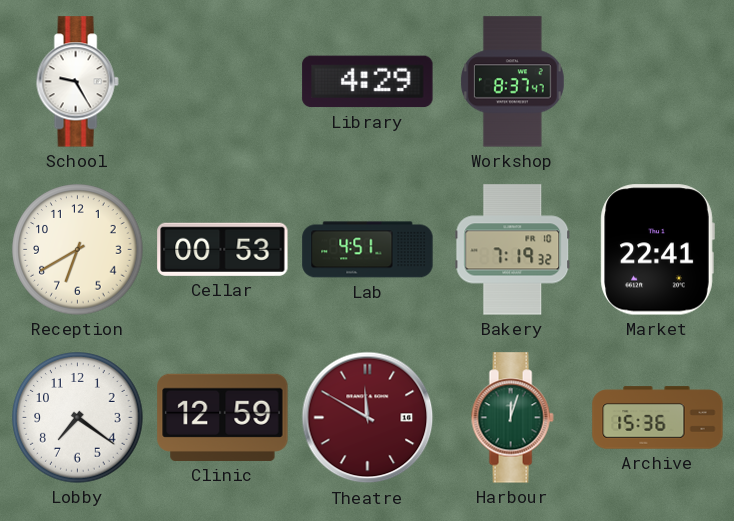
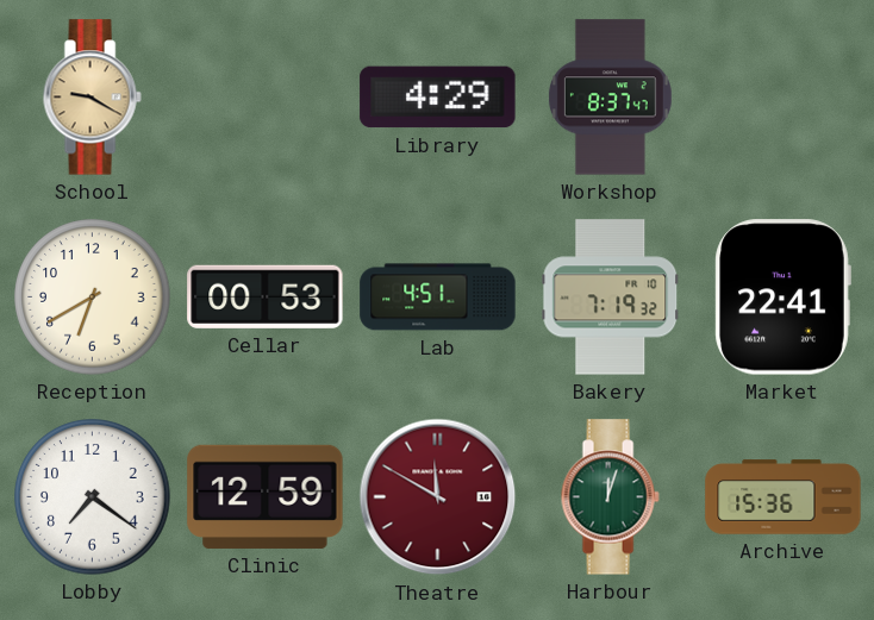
School: 9:25 -> 9:20 (92, 98)
School dial: white -> champagne (92, 98)
